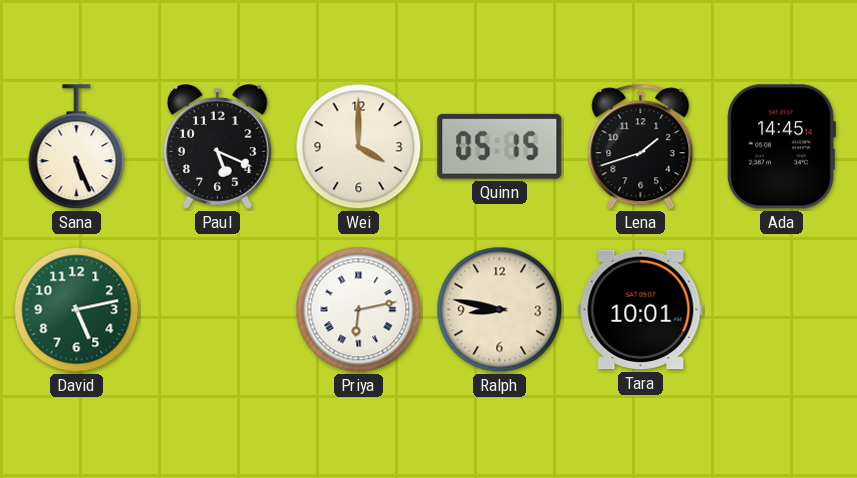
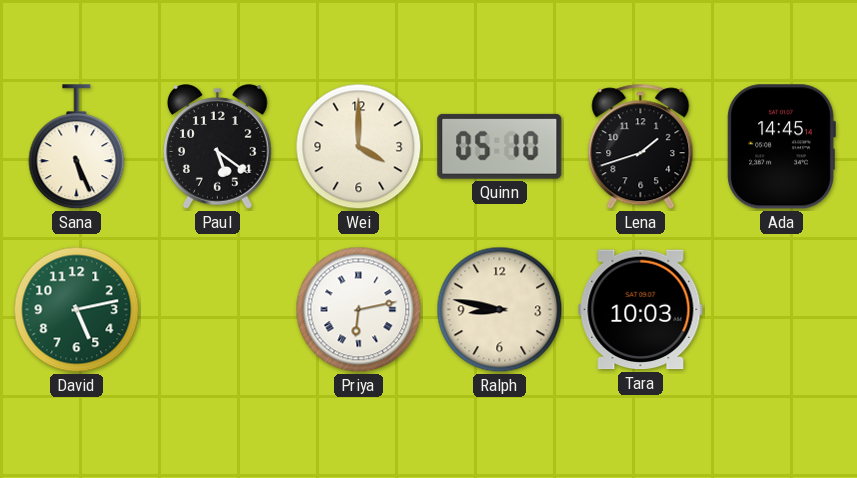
Paul: 5:19 -> 5:21 (218, 147)
Quinn: 05:15 -> 05:10 (500, 146)
Tara: 10:01 -> 10:03 (641, 310)
